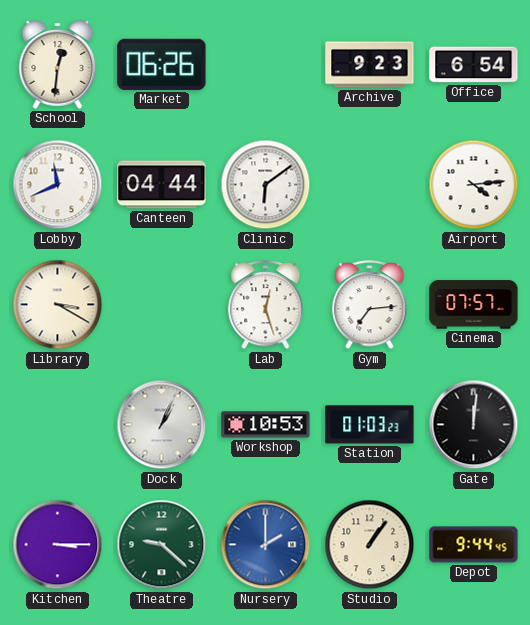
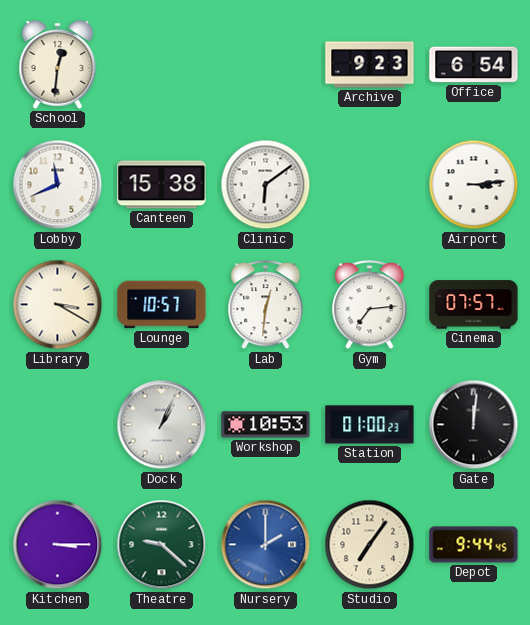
Market: 06:26 -> none (162, 64)
Canteen: 04:44 -> 15:38 (162, 185)
Airport: 4:14 -> 3:14 (474, 185)
Lounge: none -> 10:57 (162, 305)
Lab: 12:27 -> 12:31 (266, 305)
Station: 01:03 -> 01:00 (370, 425)
Studio: 1:06 -> 7:06 (370, 545)
